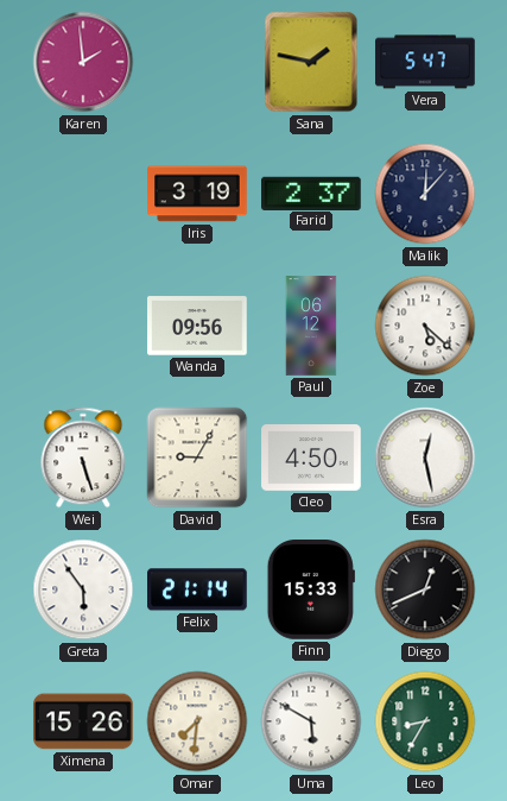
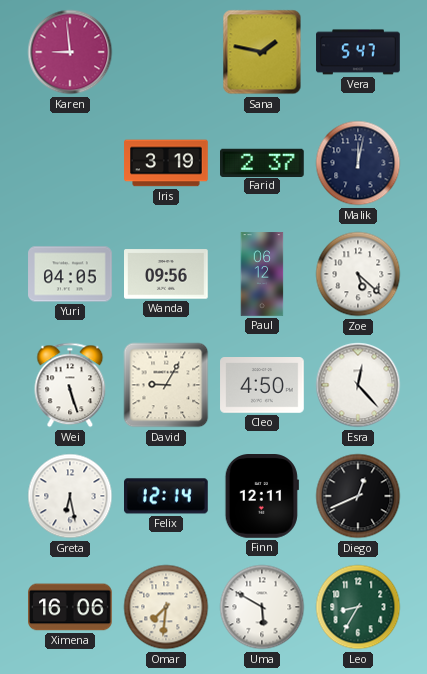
Karen: 1:59 -> 8:59 (70, 52)
Malik: 12:07 -> 12:02 (358, 163)
Yuri: none -> 04:05 (70, 274)
Esra: 12:28 -> 12:23 (358, 385)
Greta: 5:54 -> 6:28 (70, 496)
Felix: 21:14 -> 12:14 (167, 496)
Finn: 15:33 -> 12:11 (262, 497)
Ximena: 15:26 -> 16:06 (70, 607)
